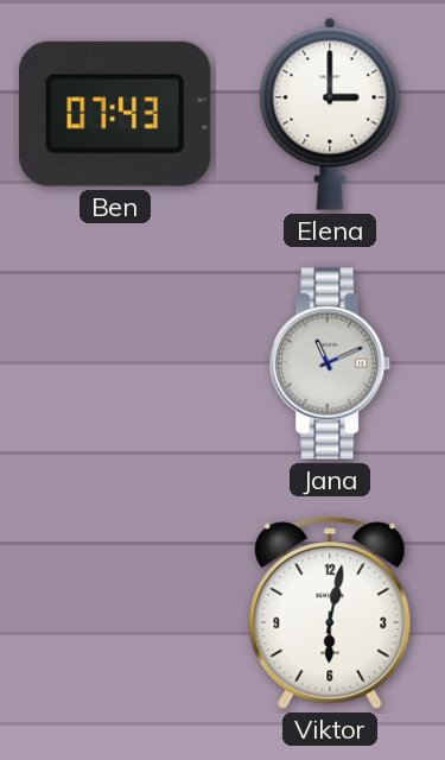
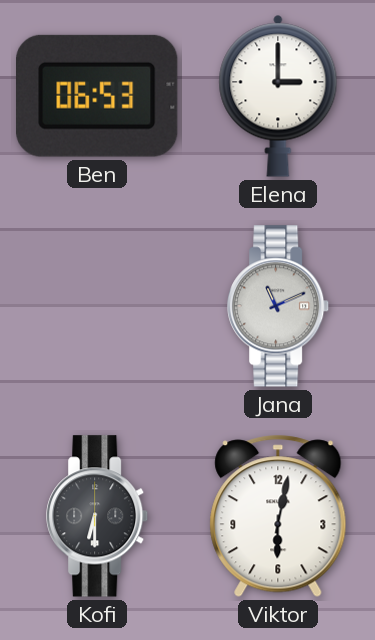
Ben: 07:43 -> 06:53 (98, 96)
Kofi: none -> 6:30 (98, 516)
